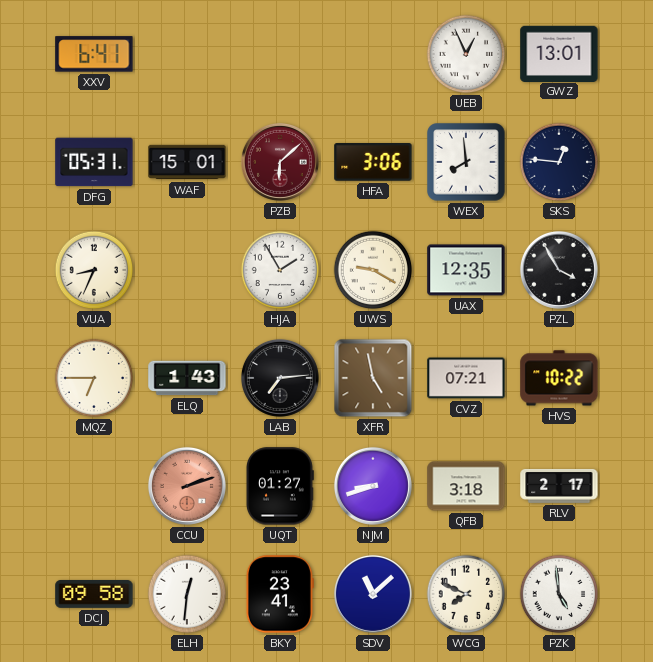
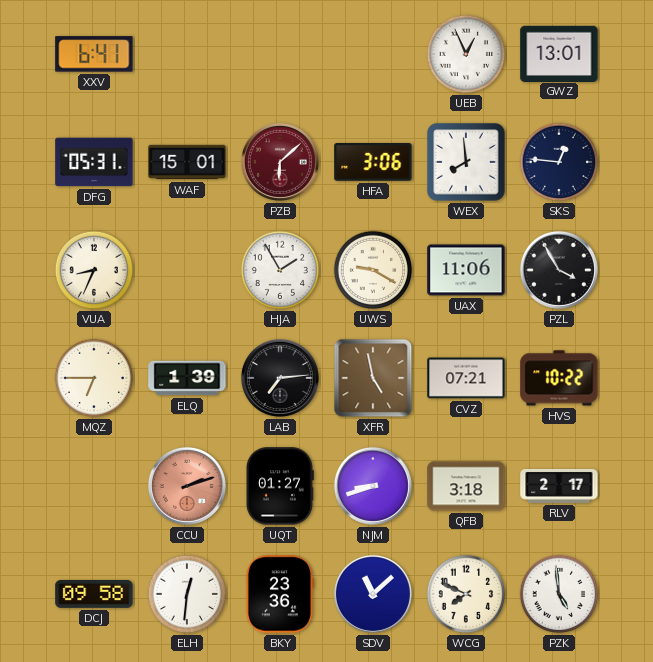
UAX: 12:35 -> 11:06 (466, 270)
ELQ: 1:43 -> 1:39 (187, 378)
BKY: 23:41 -> 23:36 (280, 594)
